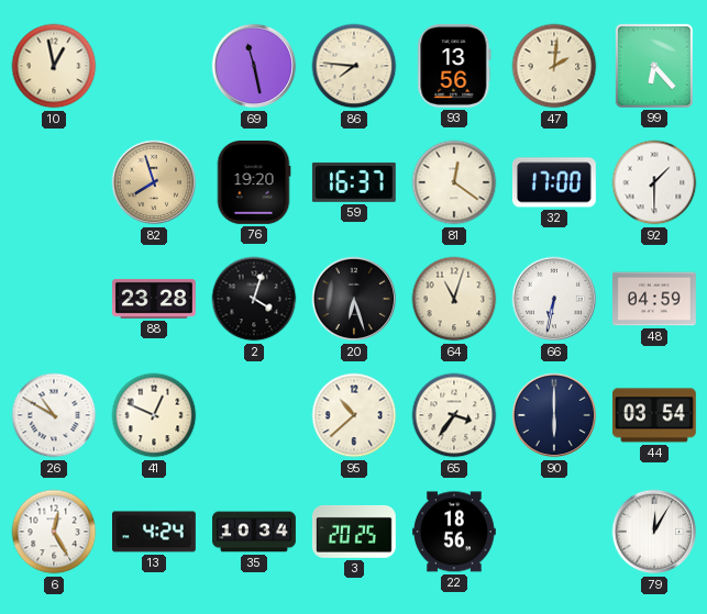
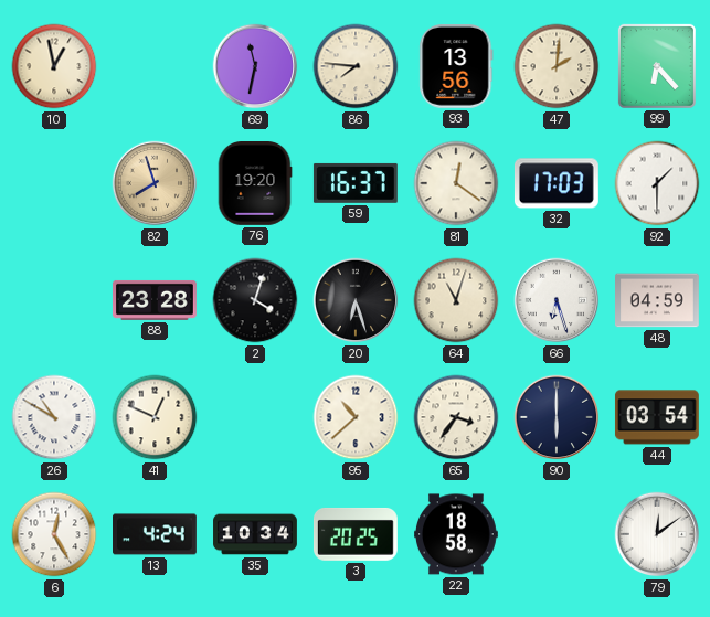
69: 11:28 -> 11:32 (255, 66)
32: 17:00 -> 17:03 (557, 183)
66: 6:32 -> 6:27 (557, 300)
22: 18:56 -> 18:58 (457, 534)
79: 12:05 -> 12:09 (657, 534)
